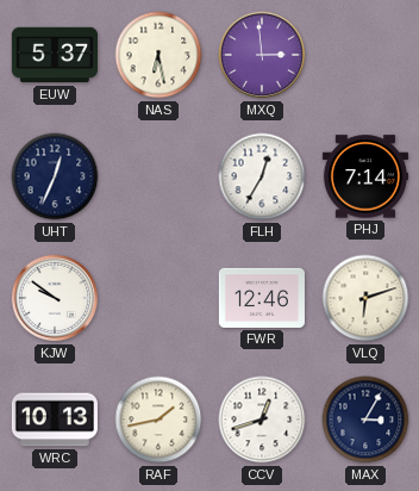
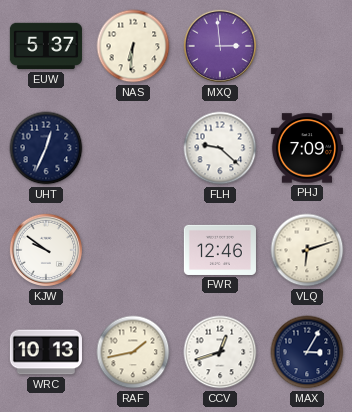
NAS: 6:28 -> 6:31 (133, 46)
FLH: 12:35 -> 9:22 (220, 148)
PHJ: 7:14 -> 7:09 (307, 148)
